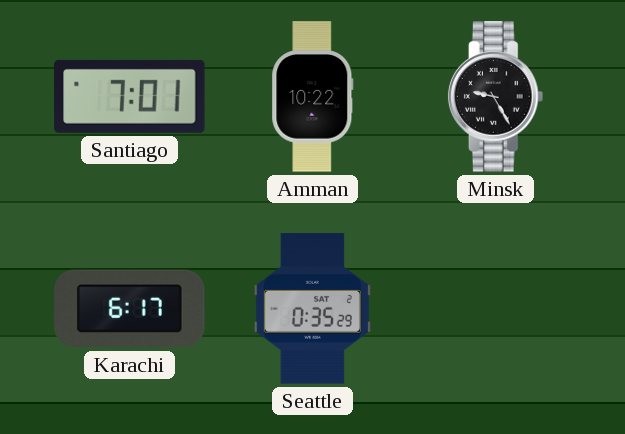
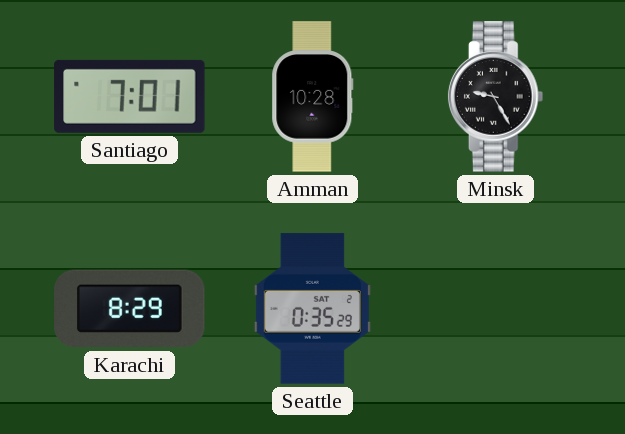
Amman: 10:22 -> 10:28 (313, 97)
Karachi: 6:17 -> 8:29 (130, 309)
